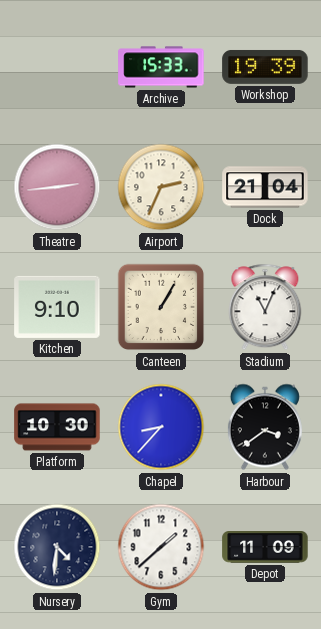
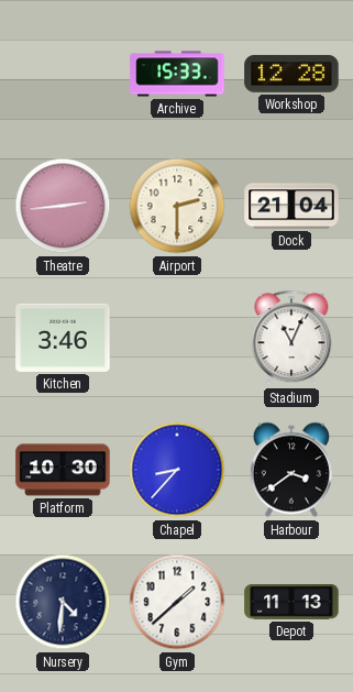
Workshop: 19:39 -> 12:28 (291, 74)
Airport: 2:34 -> 2:30 (177, 206)
Kitchen: 9:10 -> 3:46 (63, 338)
Canteen: 1:05 -> none (161, 307)
Depot: 11:09 -> 11:13 (291, 602)
